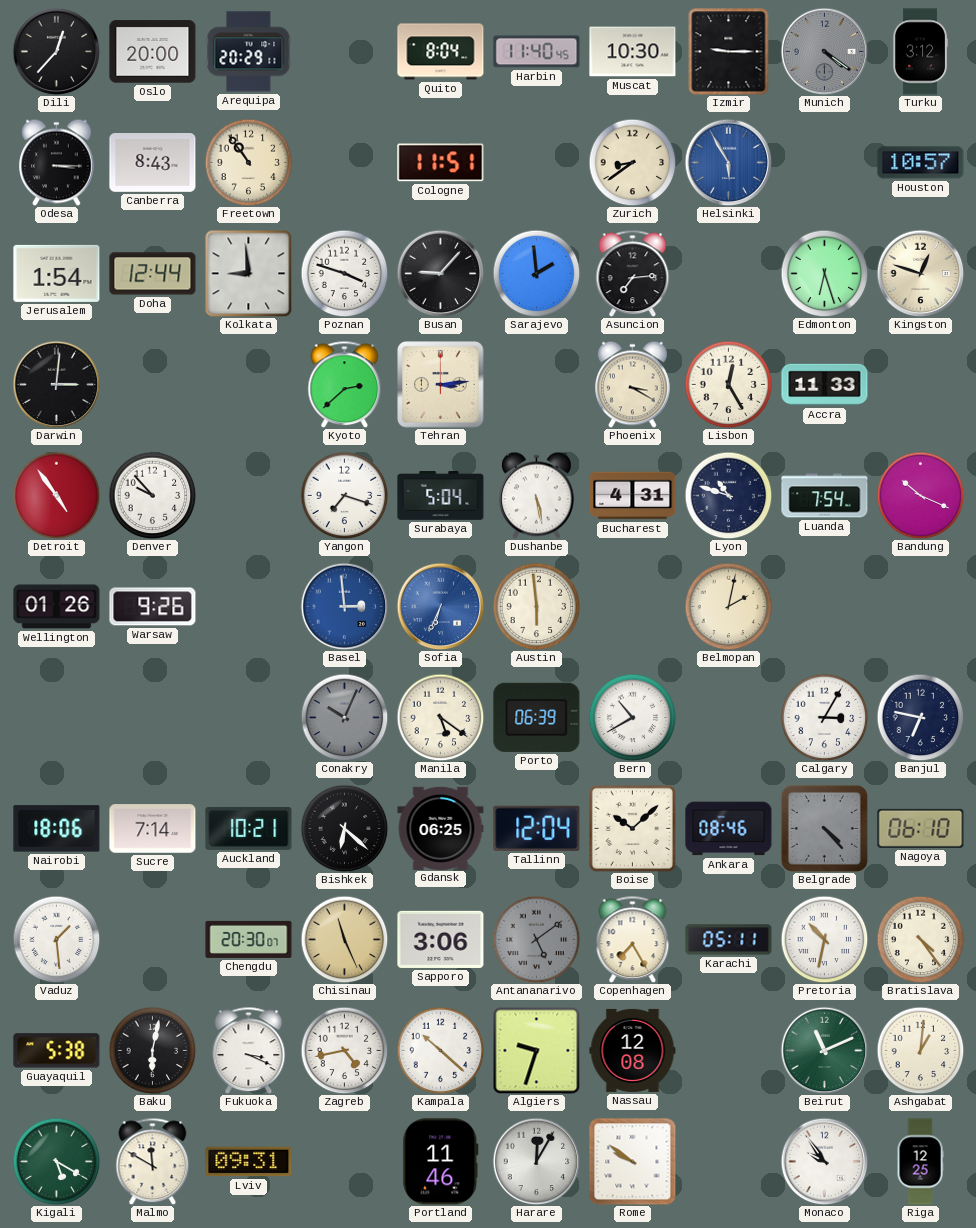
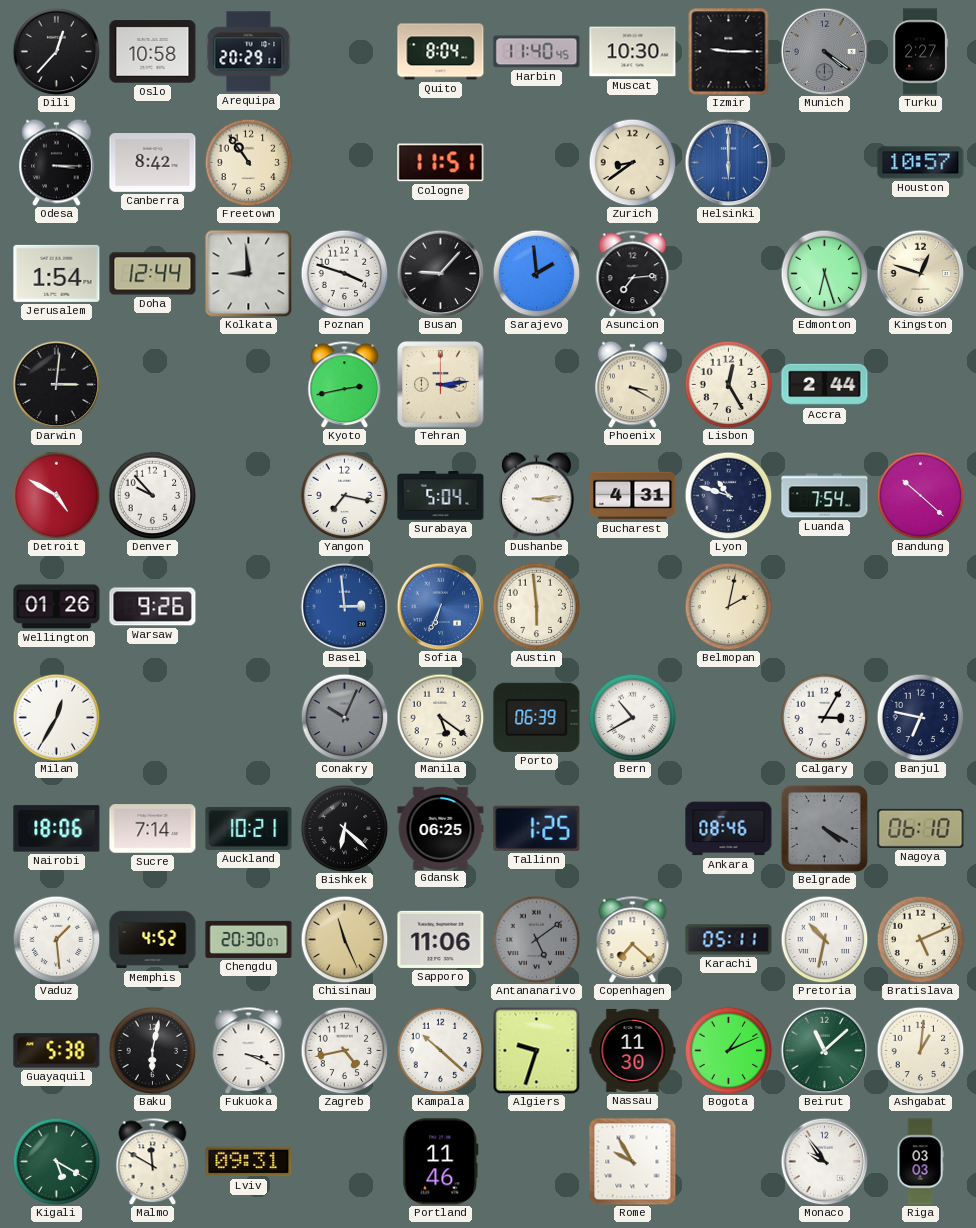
Oslo: 20:00 -> 10:58 (153, 52)
Turku: 3:12 -> 2:27 (920, 52)
Canberra: 8:43 -> 8:42 (153, 163)
Helsinki: 5:55 -> 6:00 (728, 162)
Kyoto: 2:38 -> 2:43 (345, 384)
Accra: 11:33 -> 2:44 (825, 385)
Detroit: 4:54 -> 4:50 (56, 495)
Yangon: 7:18 -> 7:17 (344, 495)
Dushanbe: 5:28 -> 3:14 (537, 495)
Bandung: 10:19 -> 10:22 (920, 495)
Milan: none -> 12:35 (56, 717)
Tallinn: 12:04 -> 1:25 (537, 828)
Boise: 10:08 -> none (632, 828)
Belgrade: 4:23 -> 4:20 (824, 828)
Memphis: none -> 4:52 (153, 940)
Sapporo: 3:06 -> 11:06 (441, 939)
Copenhagen: 7:25 -> 7:22 (633, 939)
Bratislava: 4:24 -> 5:11 (920, 939)
Nassau: 12:08 -> 11:30 (633, 1050)
Bogota: none -> 1:11 (728, 1050)
Beirut: 11:11 -> 11:08 (824, 1050)
Harare: 12:05 -> none (536, 1161)
Rome: 9:51 -> 9:55 (633, 1162)
Riga: 12:25 -> 03:03 (920, 1162)
